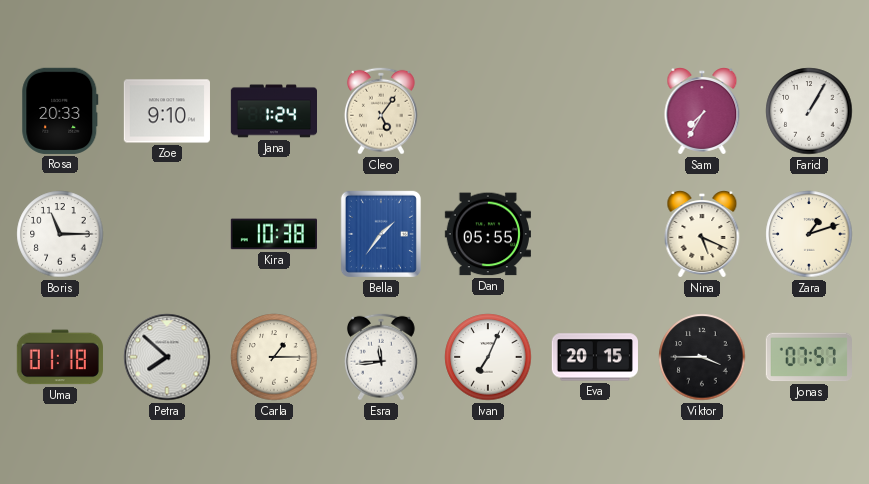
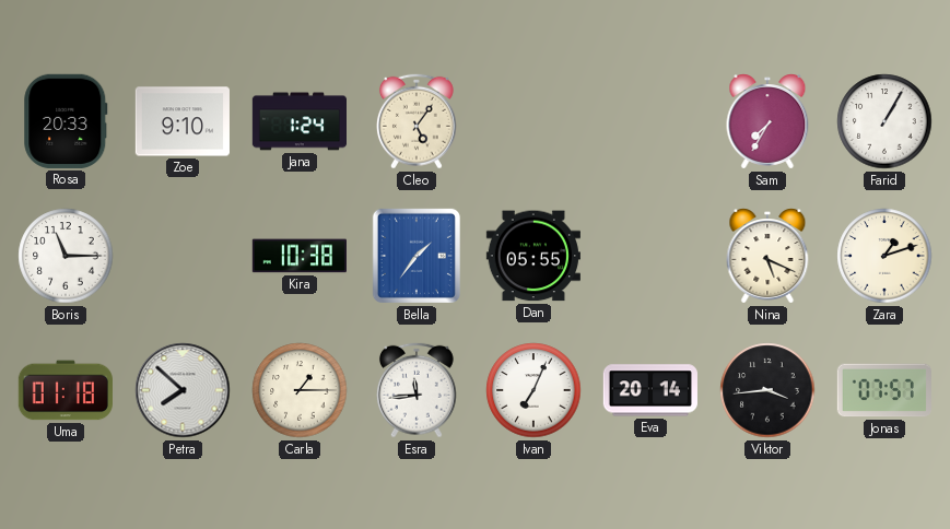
Eva: 20:15 -> 20:14 (650, 390)
Viktor: 3:45 -> 3:44 (767, 390)
